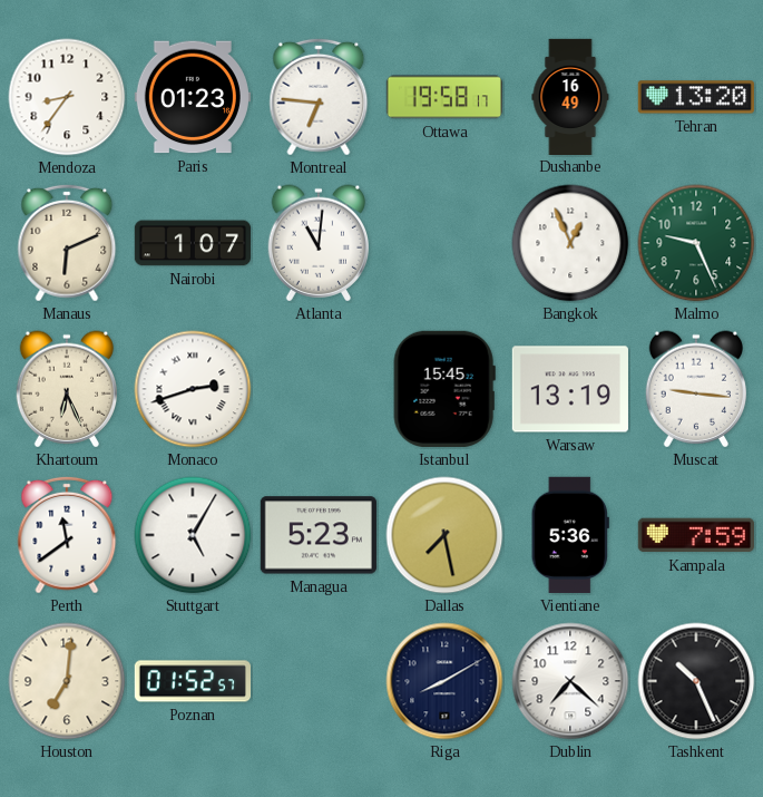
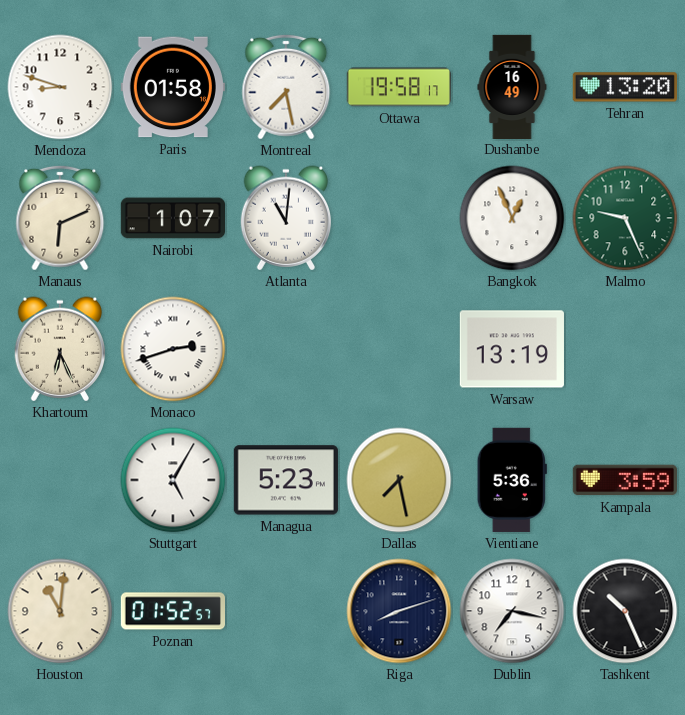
Mendoza: 8:36 -> 8:48 (60, 87)
Paris: 01:23 -> 01:58 (173, 87)
Montreal: 6:46 -> 7:28 (286, 87)
Istanbul: 15:45 -> none (444, 389)
Muscat: 9:16 -> none (695, 389)
Perth: 11:39 -> none (67, 535)
Kampala: 7:59 -> 3:59 (625, 480)
Houston: 7:01 -> 11:01 (60, 611)
Riga: 8:10 -> 8:12 (399, 611)
Dublin: 7:22 -> 7:17 (512, 611)
